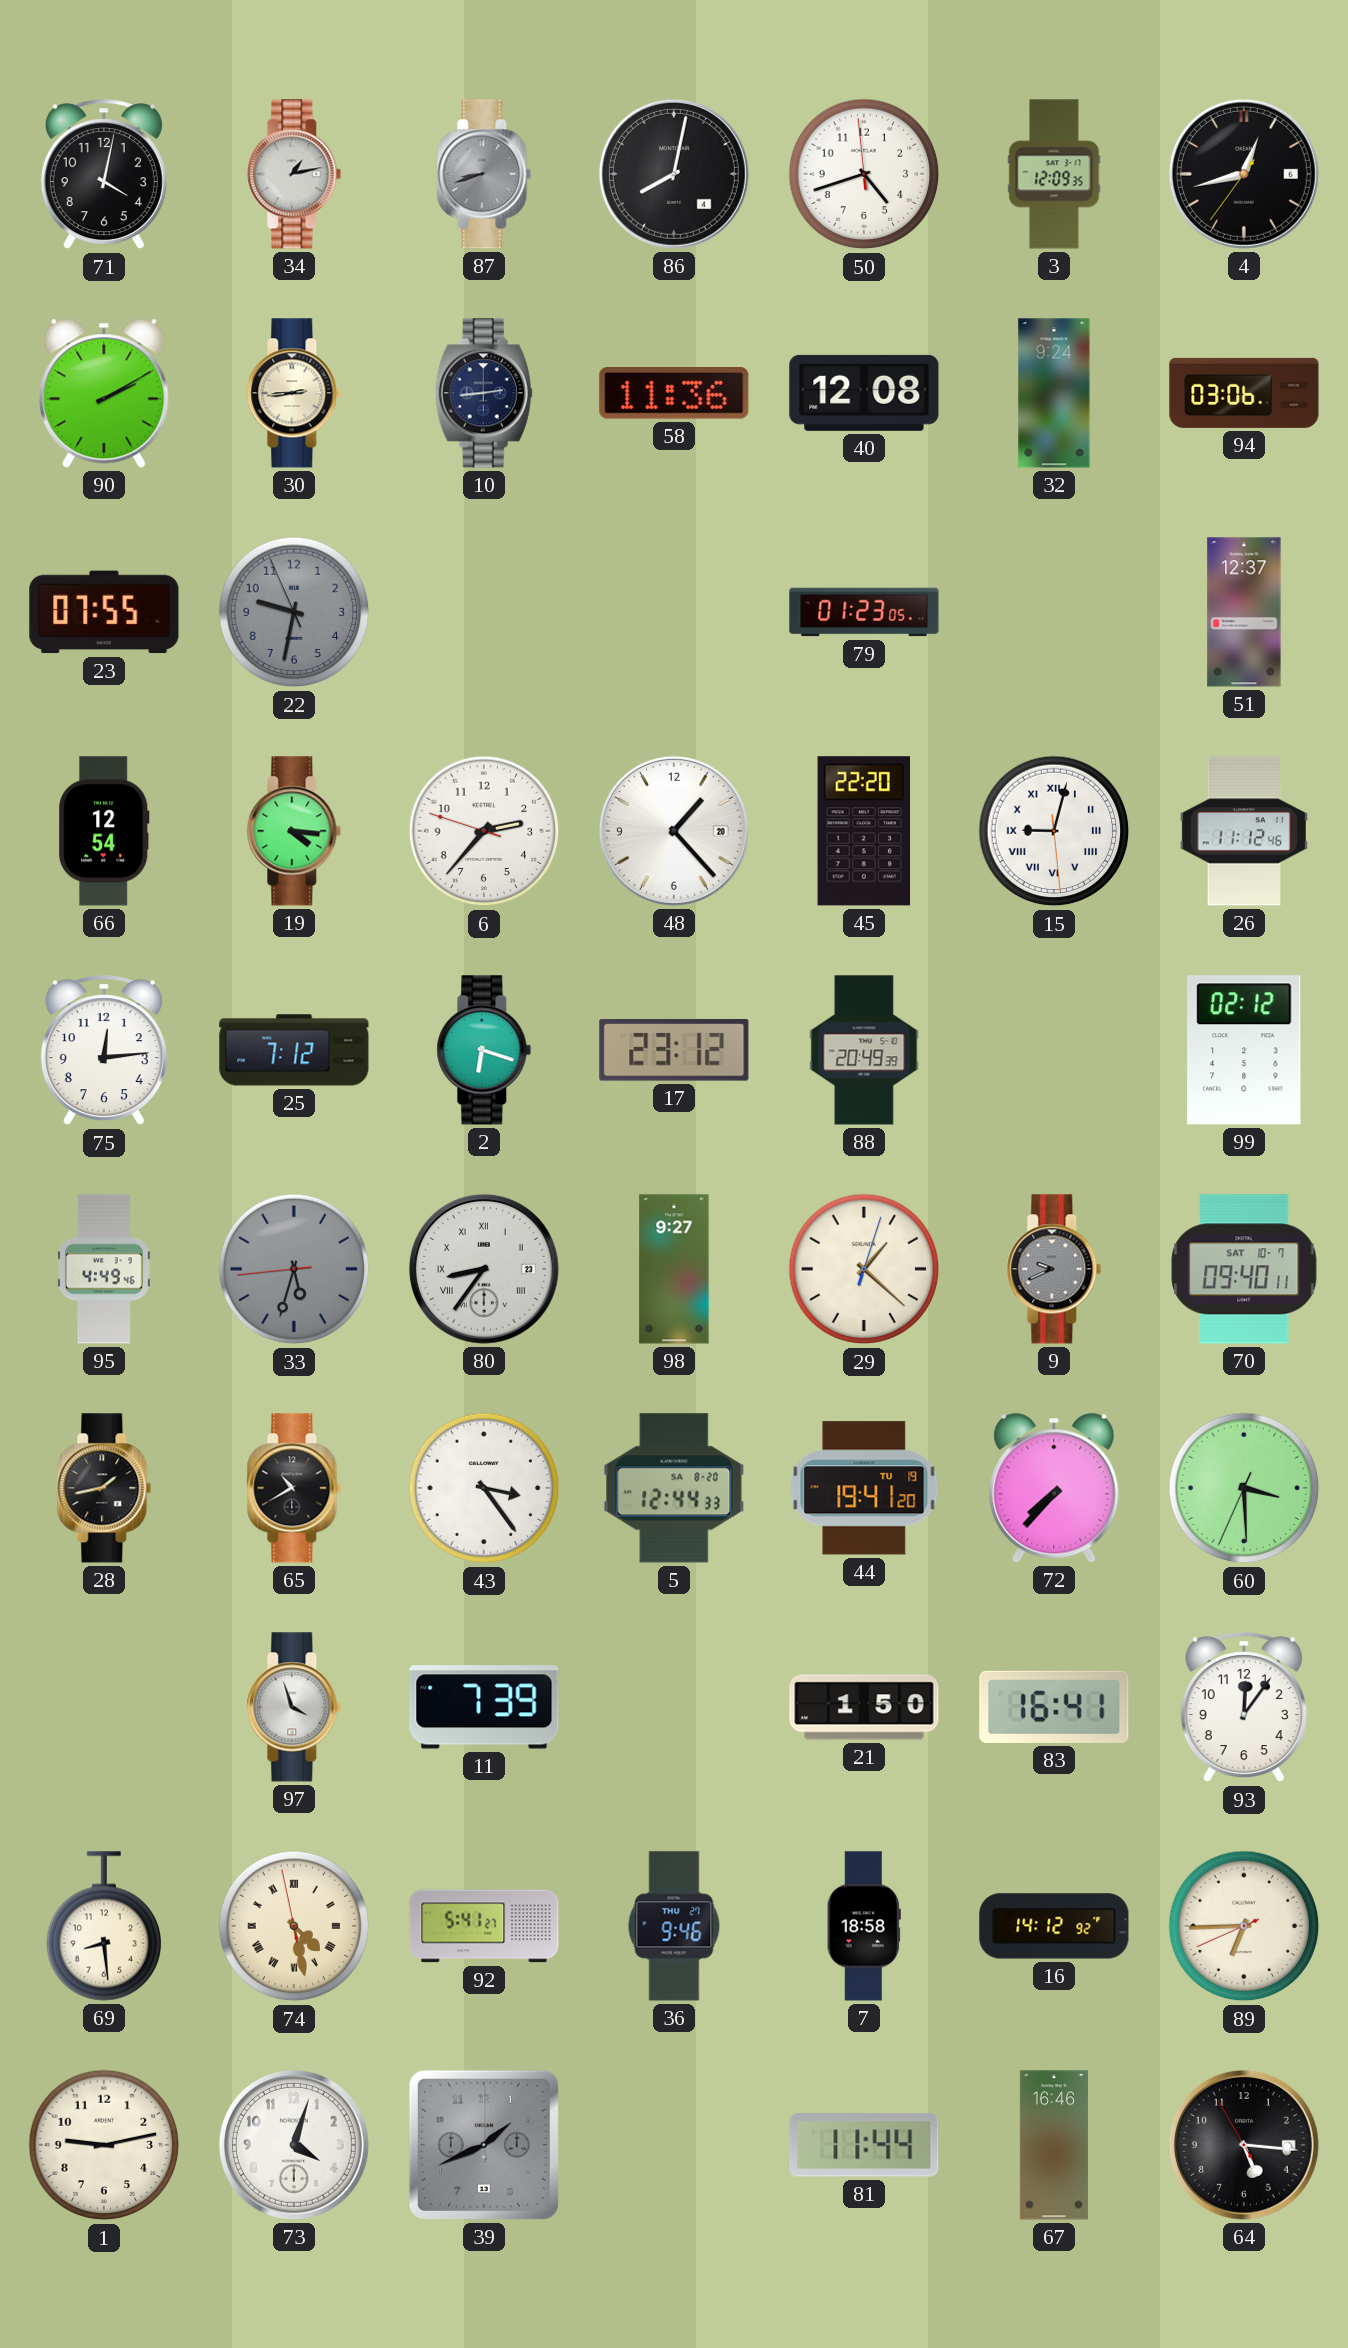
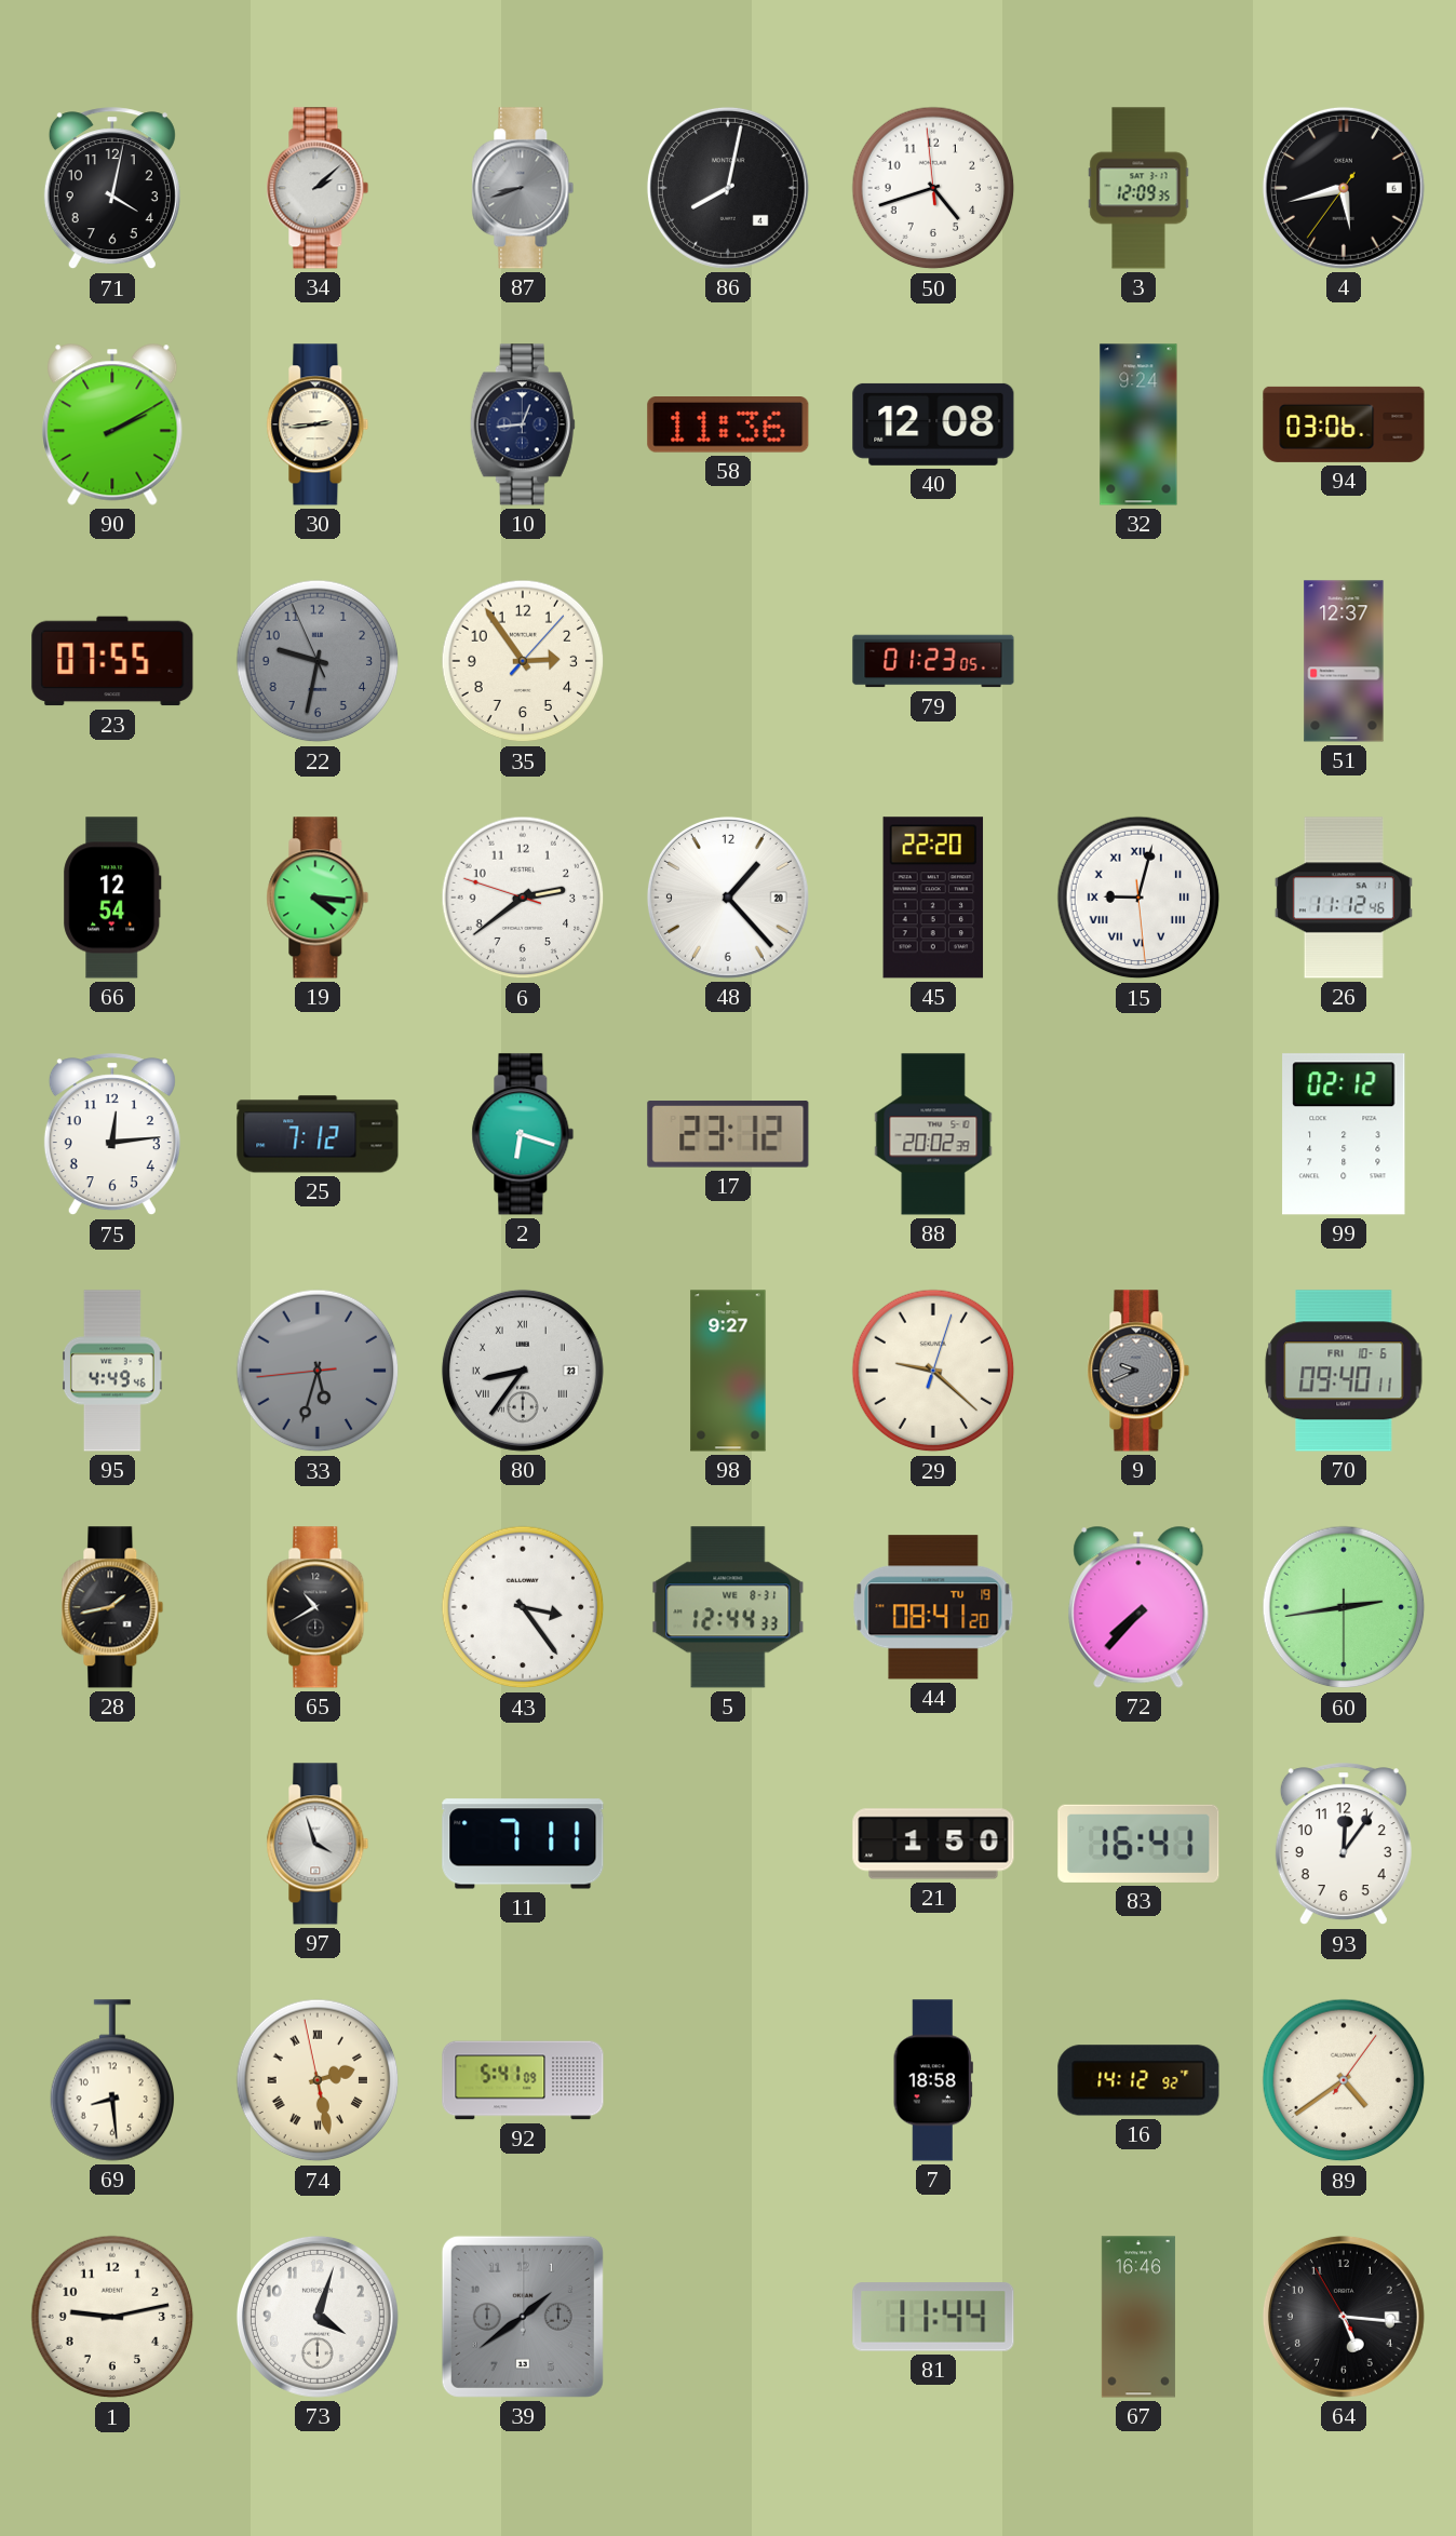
34: 1:13 -> 2:08 (318, 188)
4: 12:42 -> 5:42 (1344, 188)
10: 2:44 -> 12:44 (523, 424)
35: none -> 2:54 (523, 661)
6: 2:36 -> 2:38 (523, 898)
88: 20:49 -> 20:02 (933, 1134)
29: 1:22 -> 9:22 (933, 1371)
70 date: SAT 10-7 -> FRI 10-6 (1344, 1371)
5 date: SA 8-20 -> WE 8-31 (728, 1607)
44: 19:41 -> 08:41 (933, 1607)
60: 3:29 -> 2:43 (1344, 1607)
11: 7:39 -> 7:11 (523, 1844)
74: 4:27 -> 2:27 (318, 2080)
92: 5:41:27 -> 5:41:09 (523, 2080)
36: 9:46 -> none (674, 1926)
89: 6:44 -> 4:39 (1344, 2080)
39: 1:41 -> 1:39 (523, 2317)
